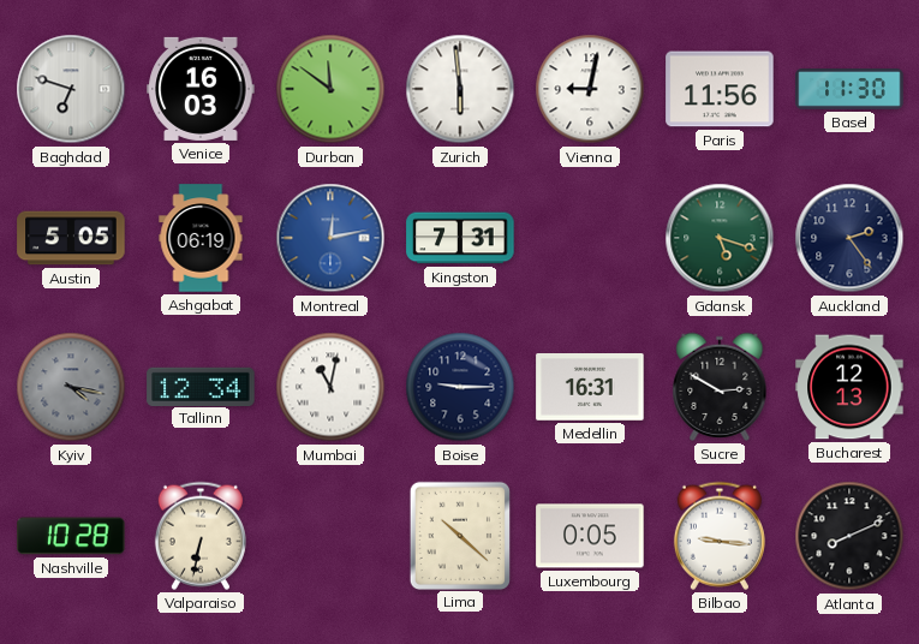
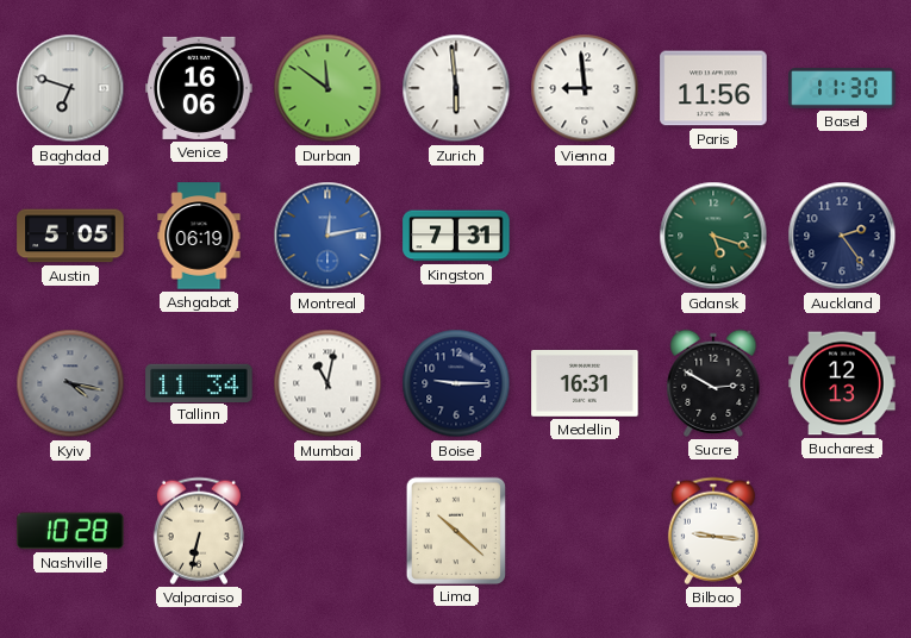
Venice: 16:03 -> 16:06 (199, 88)
Vienna: 9:02 -> 8:59 (585, 88)
Tallinn: 12:34 -> 11:34 (199, 382)
Luxembourg: 0:05 -> none (590, 536)
Atlanta: 8:11 -> none (849, 536)
